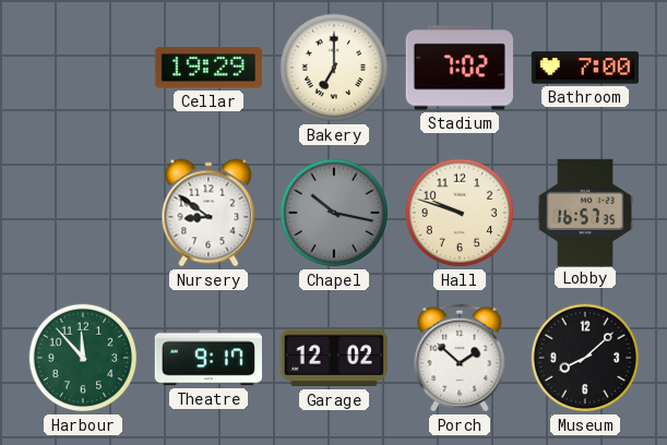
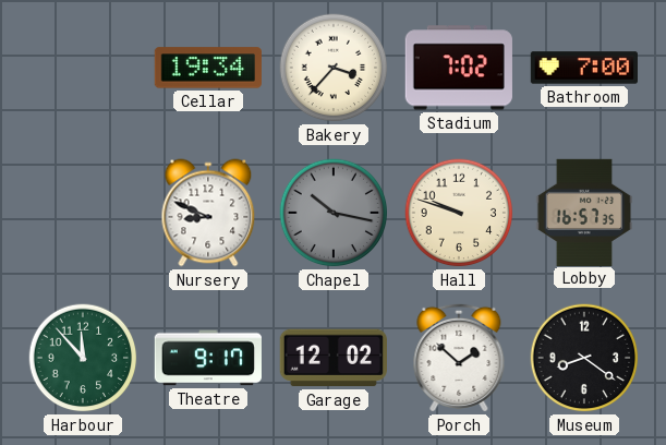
Cellar: 19:29 -> 19:34 (208, 68)
Bakery: 7:00 -> 3:37 (334, 68)
Nursery: 8:51 -> 8:49 (208, 213)
Museum: 8:08 -> 8:21 (584, 358)
